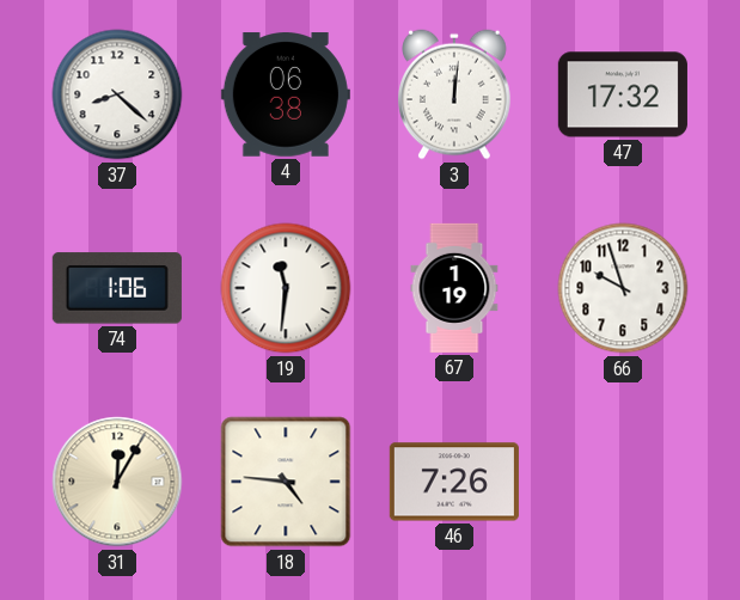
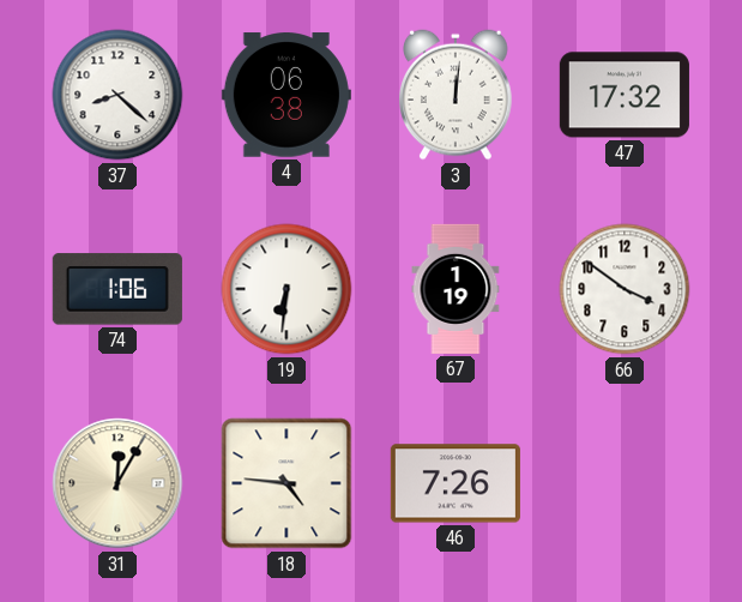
19: 11:31 -> 6:31 (286, 289)
66: 9:57 -> 3:51 (625, 289)
